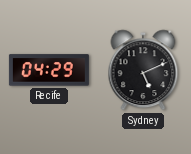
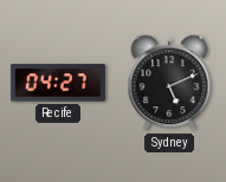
Recife: 04:29 -> 04:27 (58, 83)
